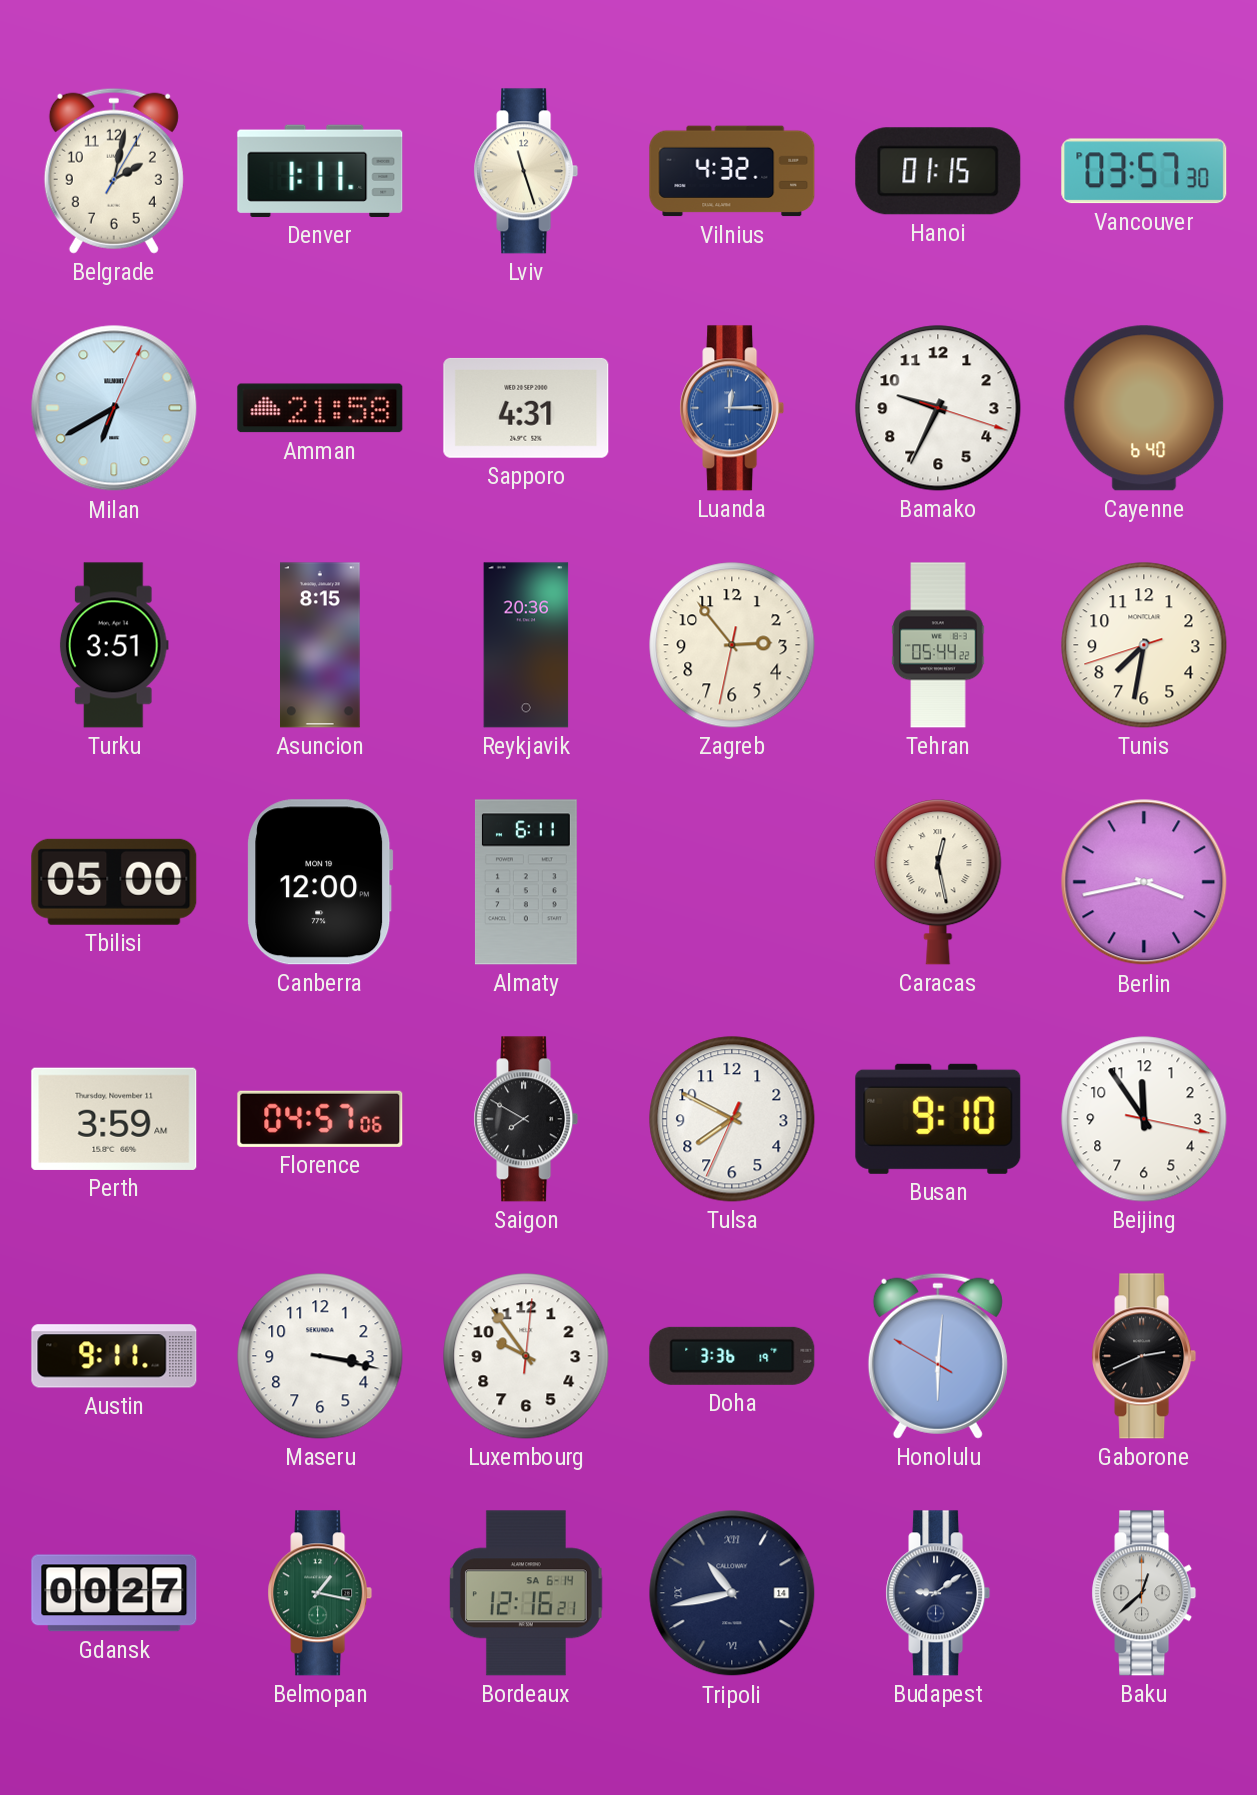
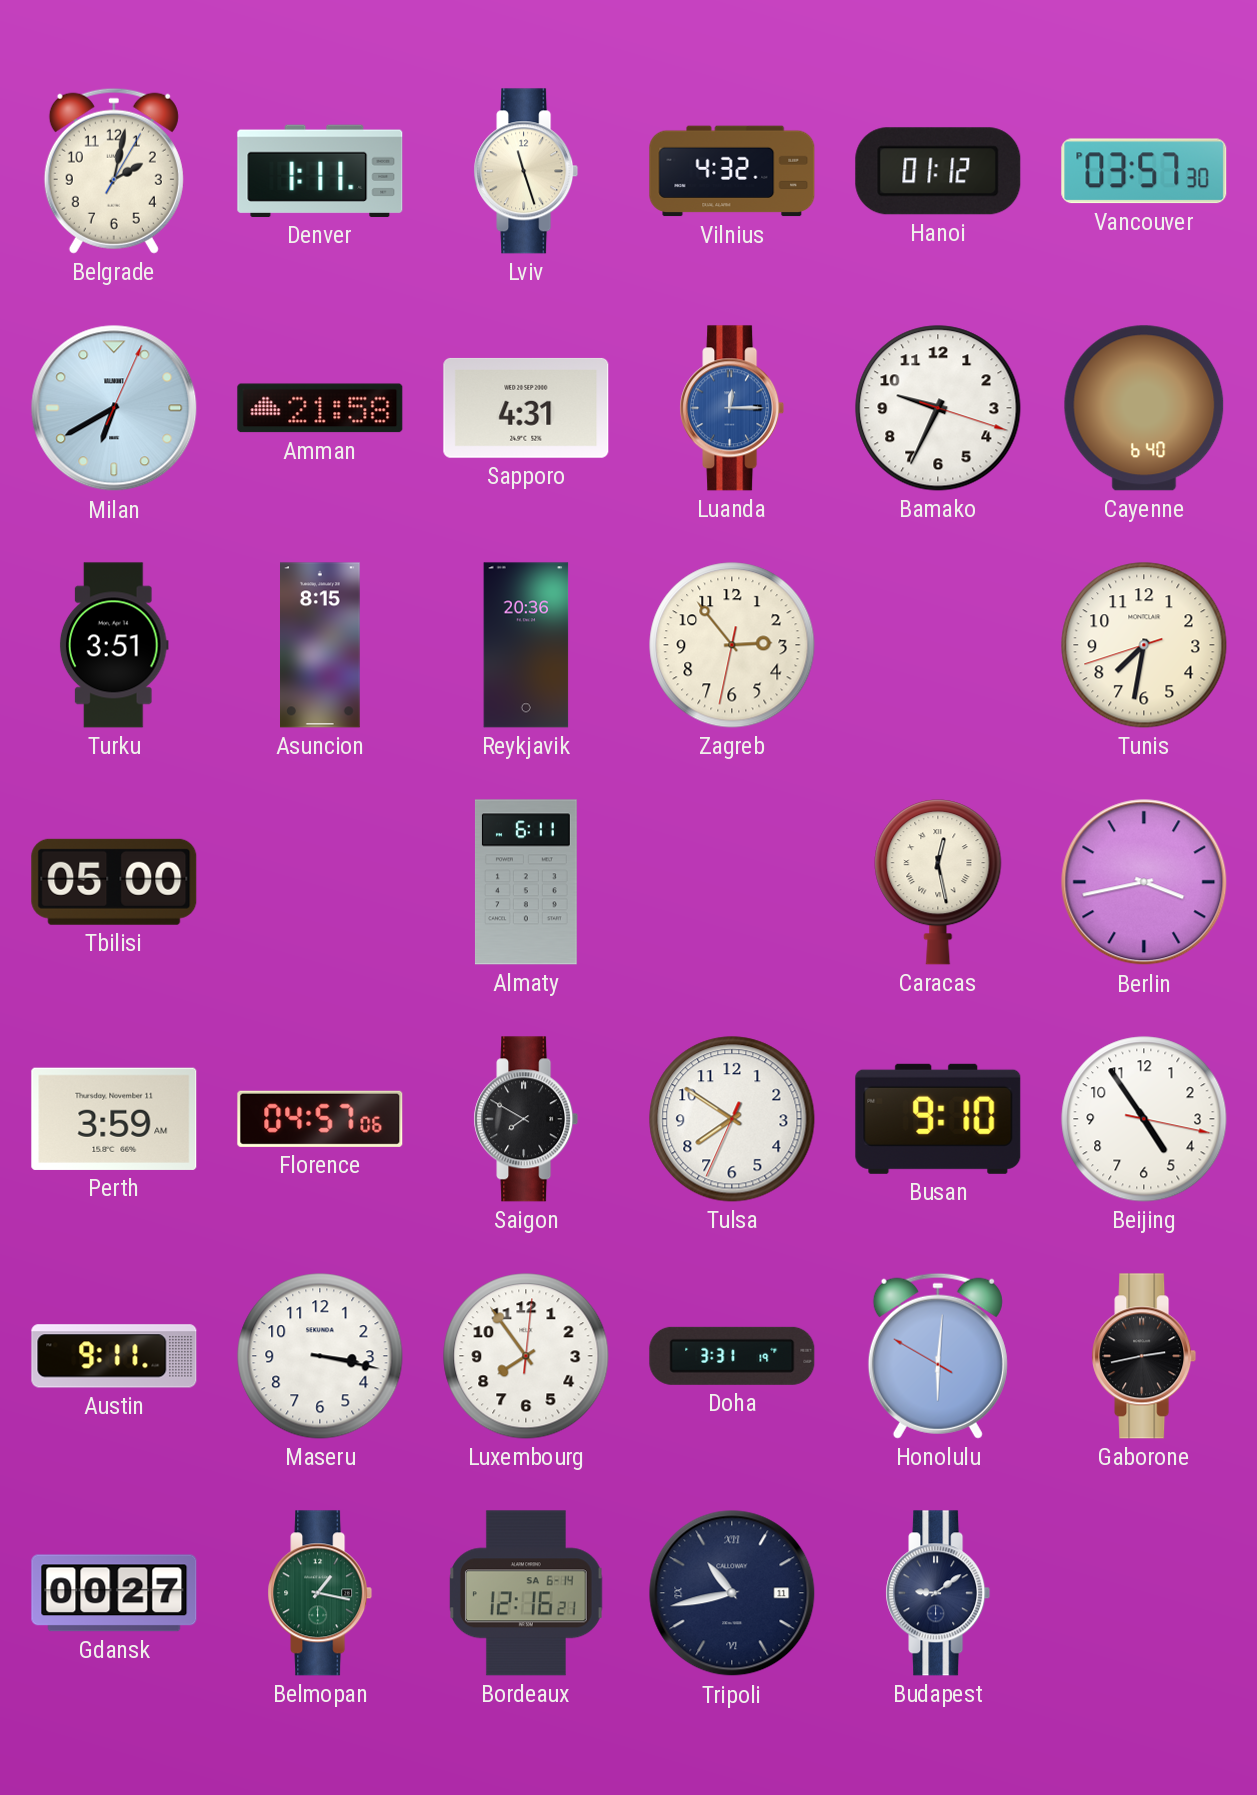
Hanoi: 01:15 -> 01:12 (938, 171)
Tehran: 05:44 -> none (938, 645)
Canberra: 12:00 -> none (320, 882)
Tulsa: 7:49 -> 7:50 (732, 1119)
Beijing: 11:54 -> 4:54 (1144, 1119)
Luxembourg: 9:54 -> 7:54 (526, 1356)
Doha: 3:36 -> 3:31 (732, 1356)
Gaborone: 2:41 -> 2:43 (1144, 1356)
Tripoli date: 14 -> 11 (732, 1593)
Baku: 12:38 -> none (1144, 1593)
